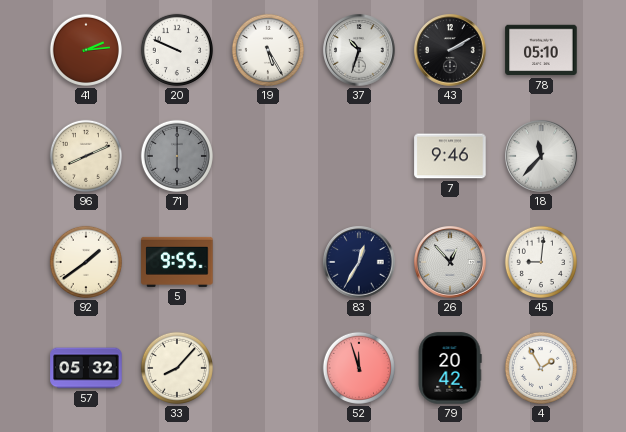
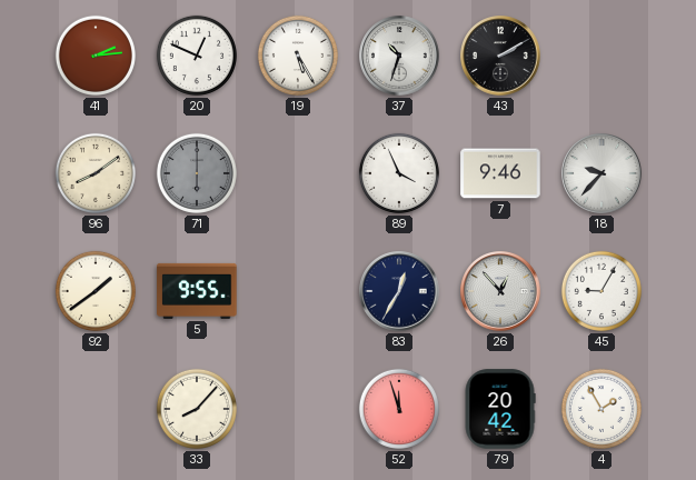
20: 9:49 -> 12:49 (197, 56)
78: 05:10 -> none (541, 50)
96: 8:11 -> 8:09 (96, 173)
89: none -> 3:56 (399, 173)
18: 11:37 -> 9:37 (601, 173)
45: 9:01 -> 9:05 (601, 291)
57: 05:32 -> none (86, 368)
